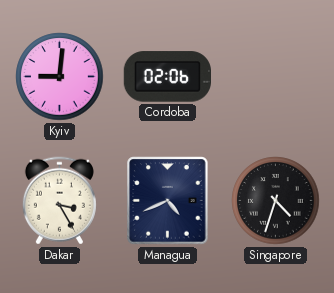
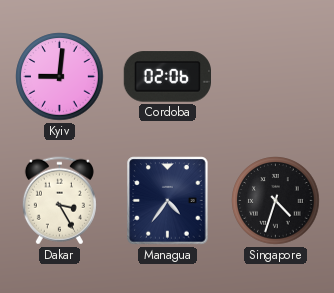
Managua: 4:41 -> 4:36 (168, 201)
